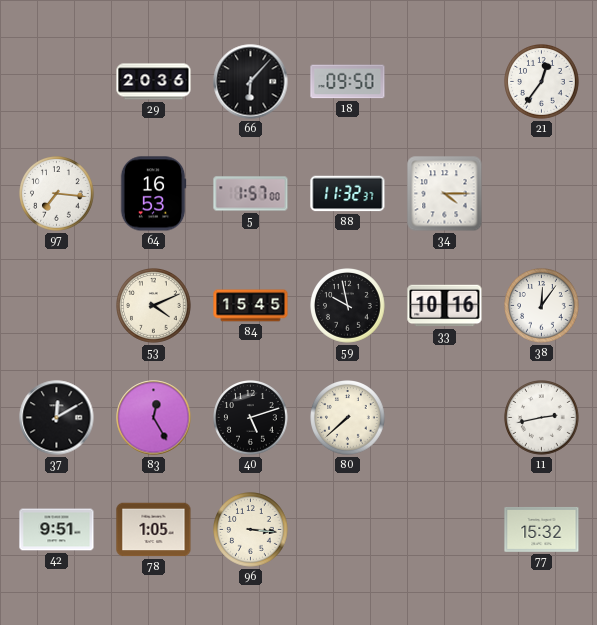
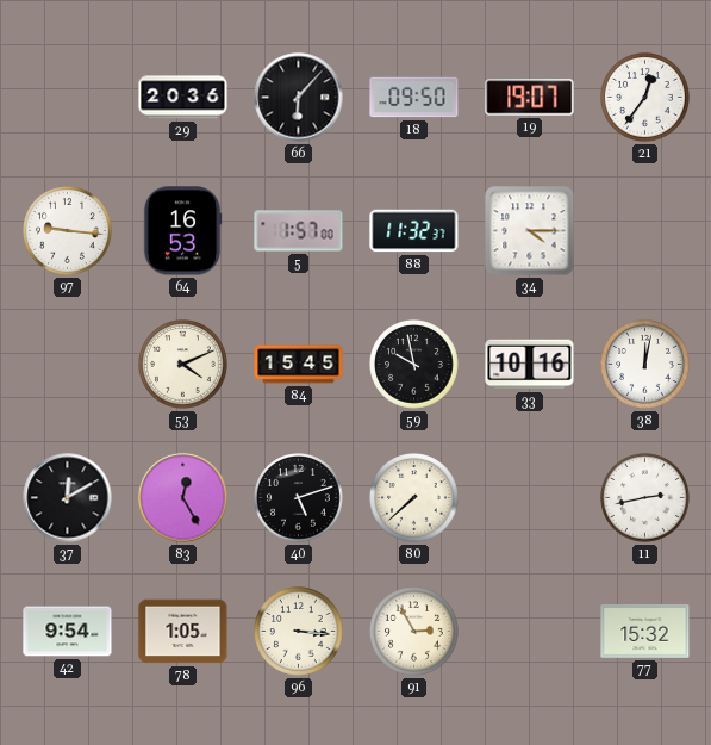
19: none -> 19:07 (530, 98)
97: 7:16 -> 9:16 (68, 231)
38: 12:06 -> 12:02 (645, 365)
42: 9:51 -> 9:54 (68, 632)
91: none -> 2:55 (414, 632)
